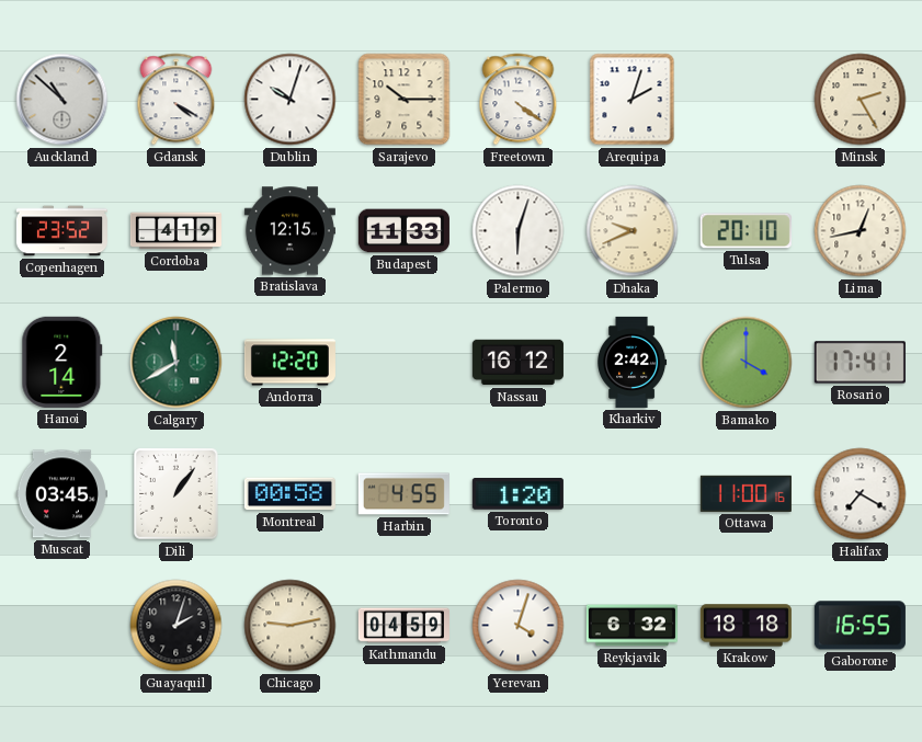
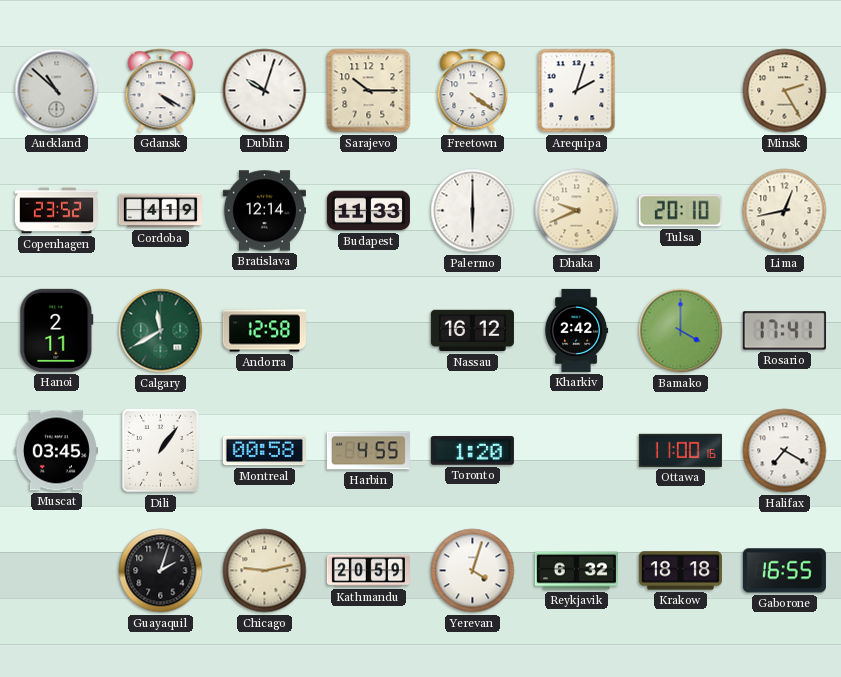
Bratislava: 12:15 -> 12:14 (264, 211)
Palermo: 6:03 -> 6:00 (473, 211)
Hanoi: 2:14 -> 2:11 (57, 330)
Andorra: 12:20 -> 12:58 (264, 331)
Kathmandu: 04:59 -> 20:59 (368, 571)
